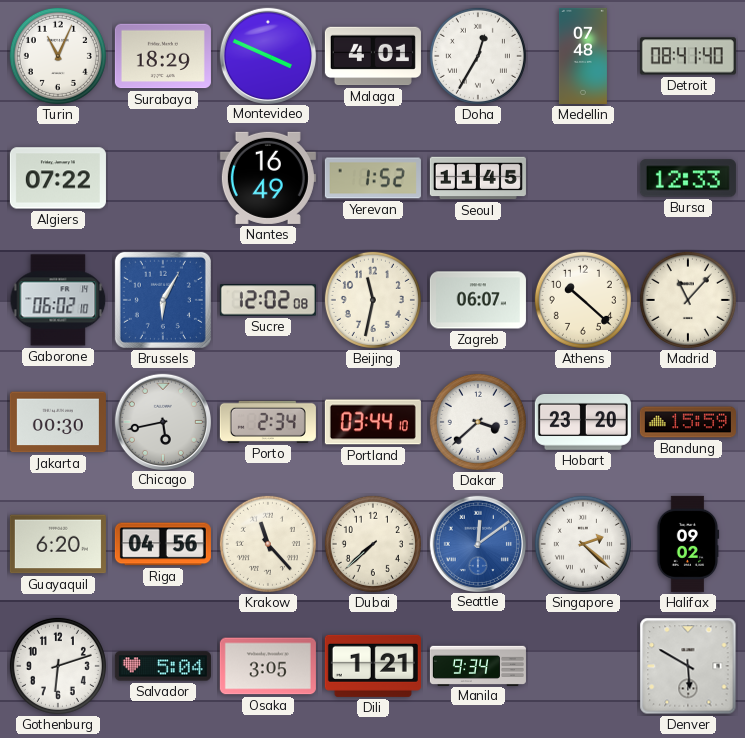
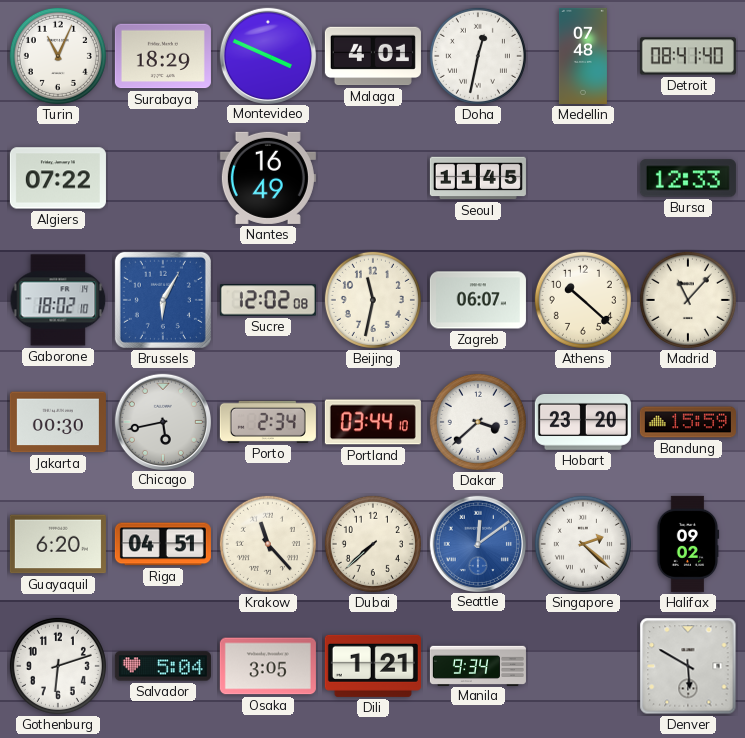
Doha: 12:35 -> 12:32 (478, 56)
Yerevan: 1:52 -> none (373, 178)
Gaborone: 06:02 -> 18:02 (58, 300)
Riga: 04:56 -> 04:51 (163, 544)
